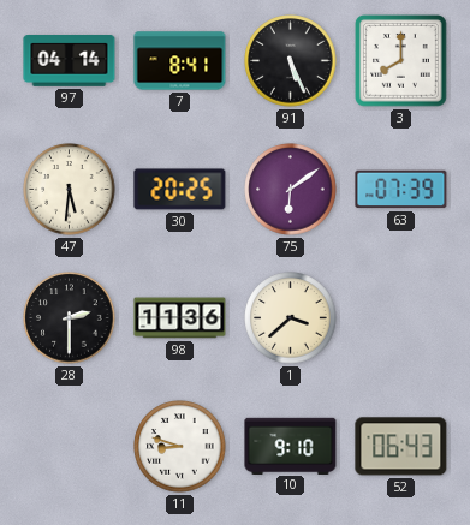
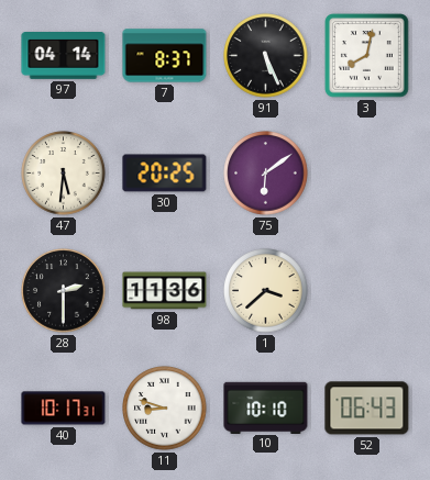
7: 8:41 -> 8:37 (165, 56)
3: 8:00 -> 8:02 (367, 56)
63: 07:39 -> none (401, 190)
40: none -> 10:17 (64, 409)
10: 9:10 -> 10:10 (266, 408)
